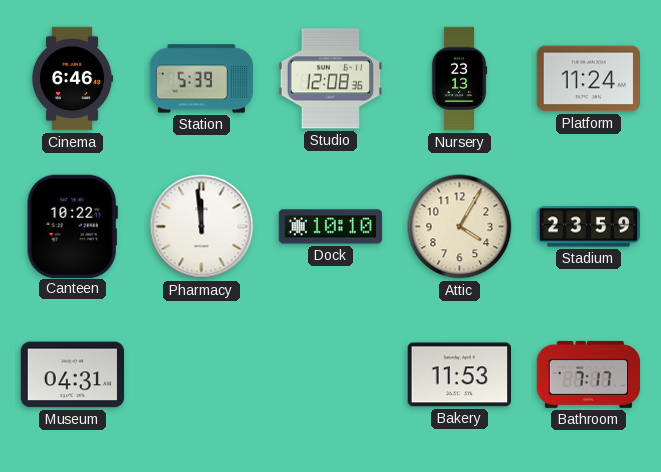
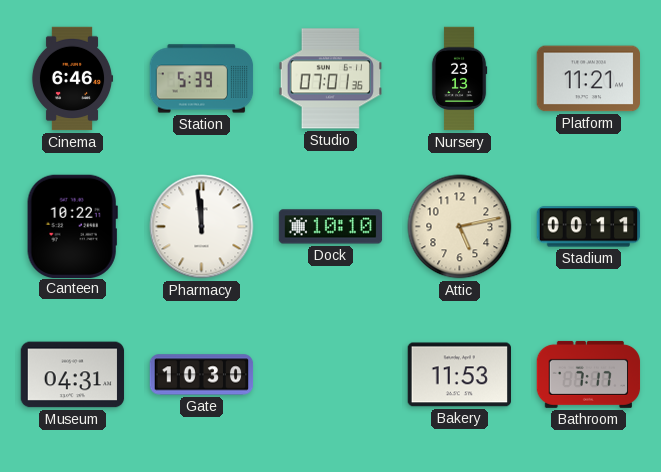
Studio: 12:08 -> 07:01 (331, 79)
Platform: 11:24 -> 11:21 (588, 79)
Attic: 4:05 -> 5:13 (460, 227)
Stadium: 23:59 -> 00:11 (589, 227)
Gate: none -> 10:30 (202, 375)
